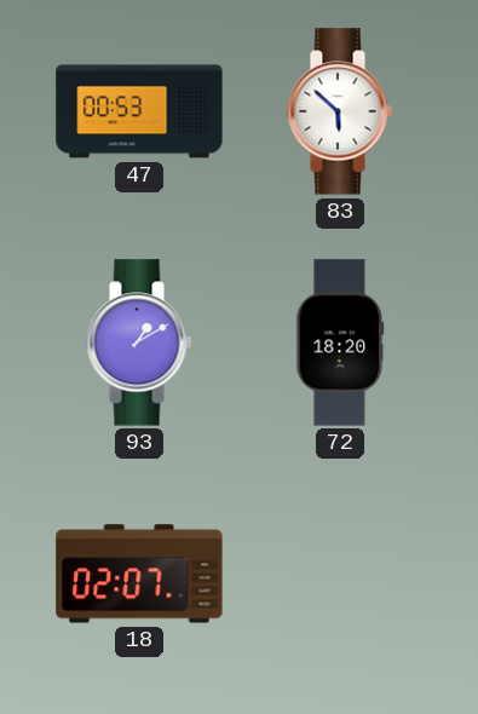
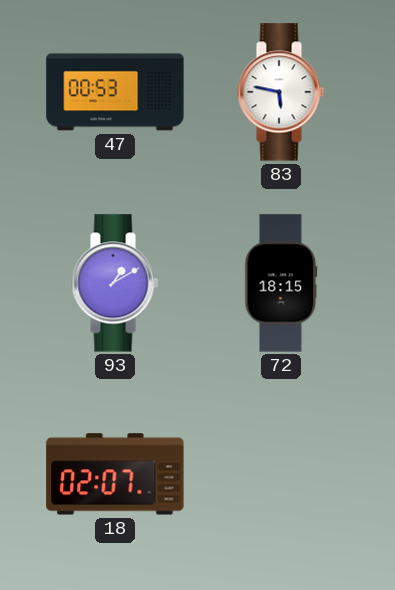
83: 5:52 -> 5:47 (281, 92)
72: 18:20 -> 18:15 (281, 283)
